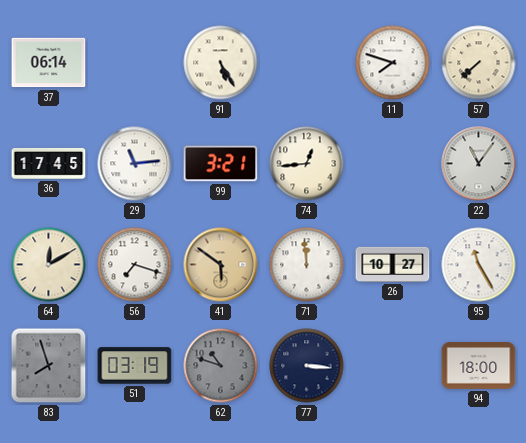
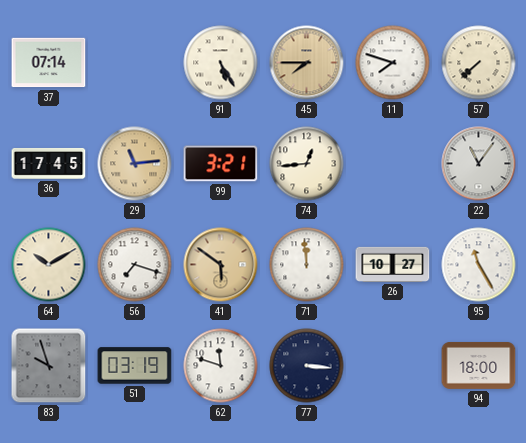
37: 06:14 -> 07:14 (49, 63)
45: none -> 7:45 (307, 63)
29 dial: white -> champagne (135, 164)
64: 12:10 -> 10:10 (49, 265)
83: 7:57 -> 9:57 (49, 366)
62: 10:48 -> 11:48 (221, 366)
62 dial: grey -> white (221, 366)
